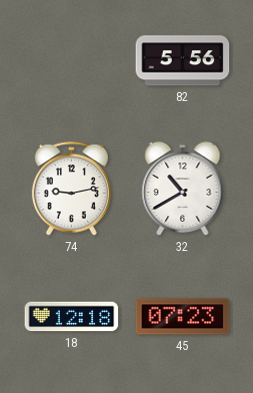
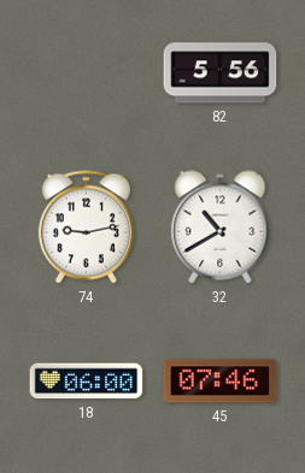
18: 12:18 -> 06:00 (87, 382)
45: 07:23 -> 07:46 (221, 382)
